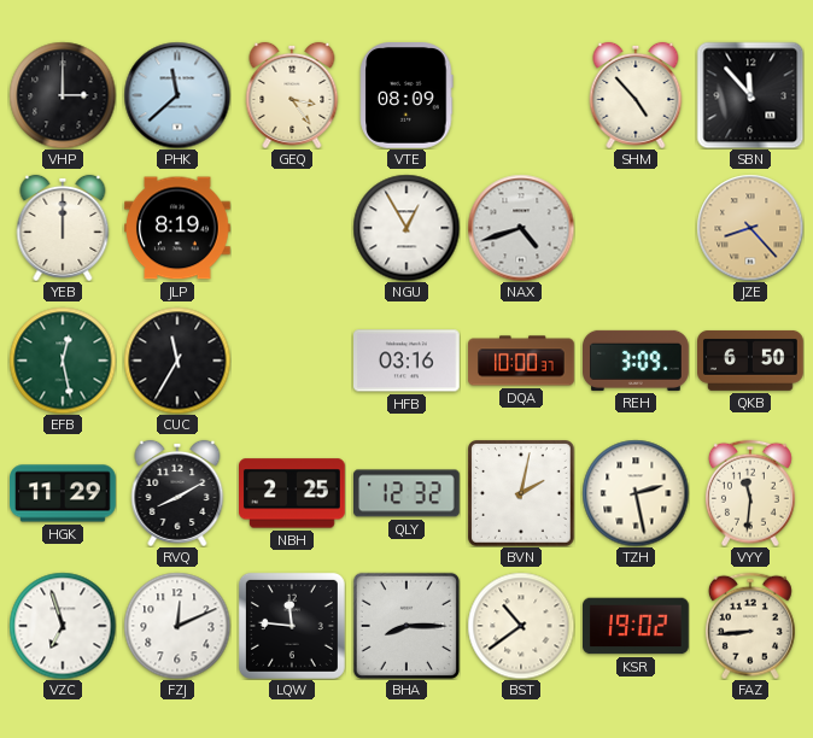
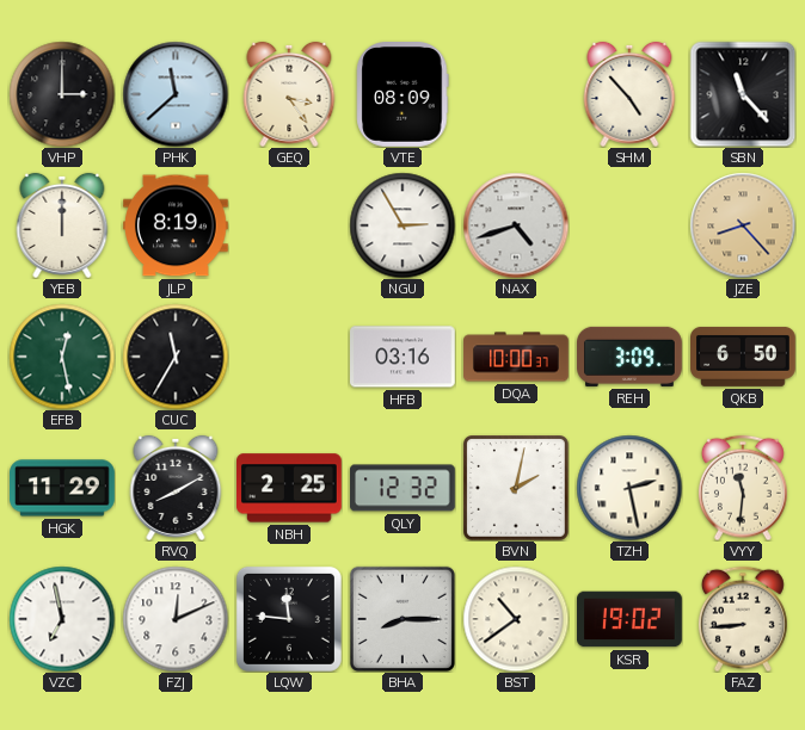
SBN: 11:53 -> 11:23 (743, 94)
NGU: 12:55 -> 2:55 (402, 225)
VZC: 6:57 -> 6:58 (62, 619)
